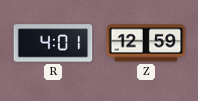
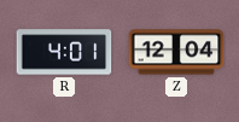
Z: 12:59 -> 12:04 (176, 52)
